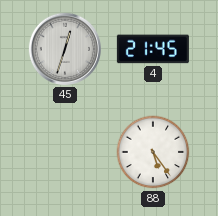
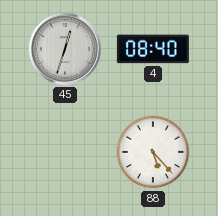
4: 21:45 -> 08:40 (153, 49)
88: 5:24 -> 5:23 (153, 152)
